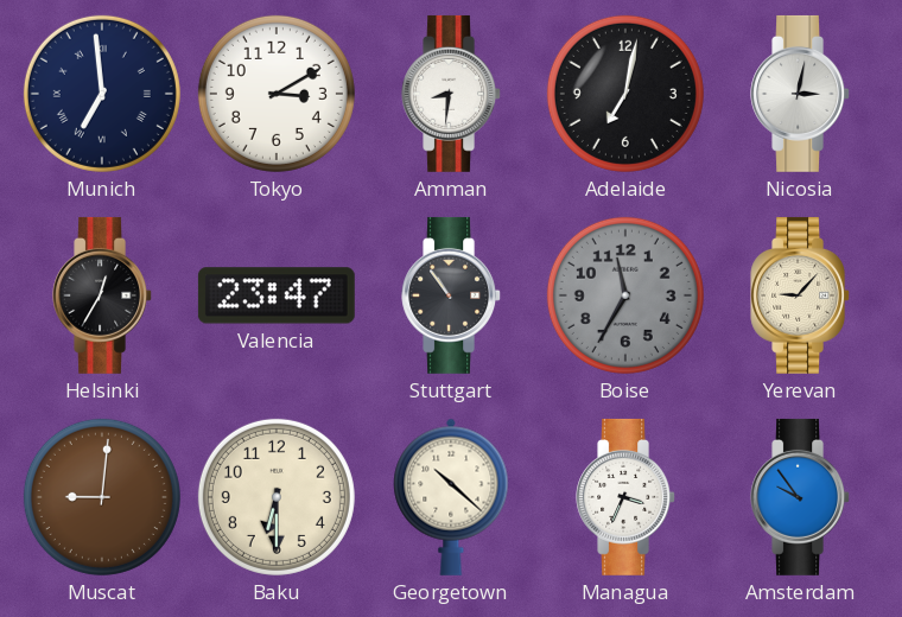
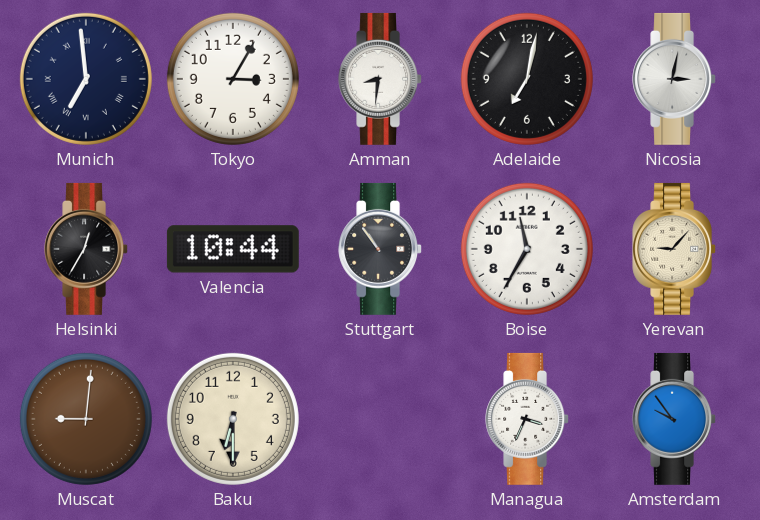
Tokyo: 3:10 -> 3:05 (233, 79)
Valencia: 23:47 -> 10:44 (233, 249)
Boise dial: grey -> white (527, 249)
Georgetown: 10:22 -> none (451, 497)
